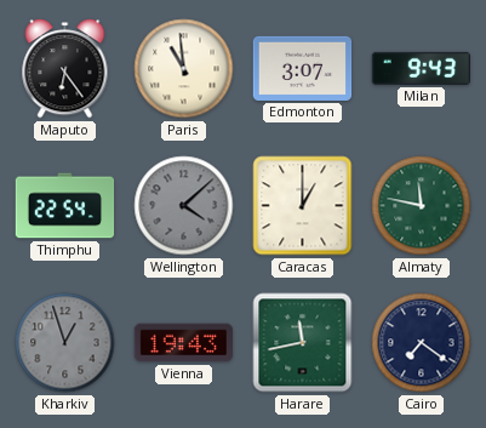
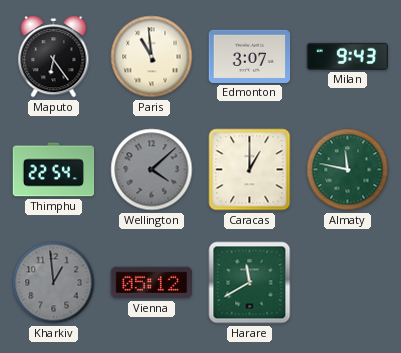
Kharkiv: 12:57 -> 12:59 (54, 283)
Vienna: 19:43 -> 05:12 (151, 283)
Harare: 11:43 -> 11:40 (250, 283)
Cairo: 7:21 -> none (422, 343)
